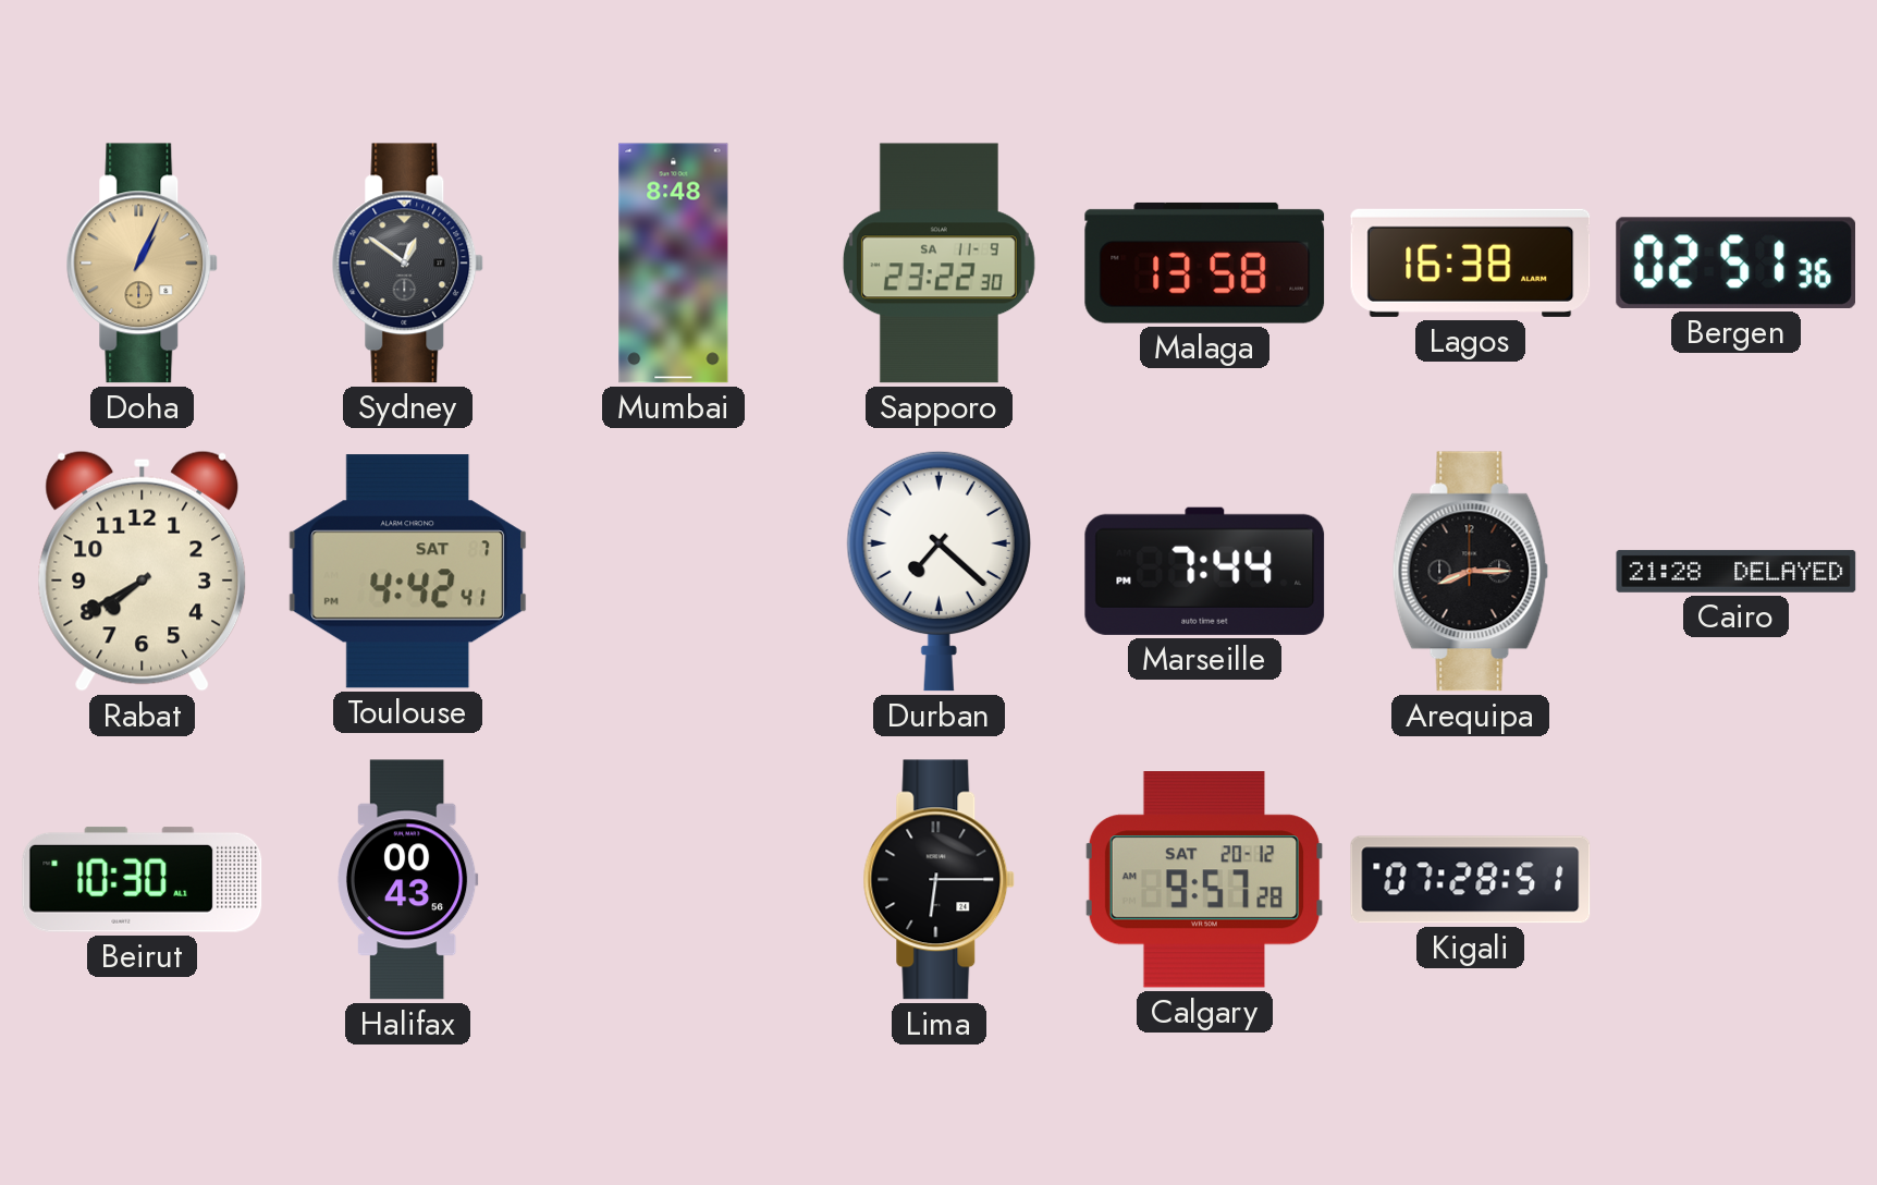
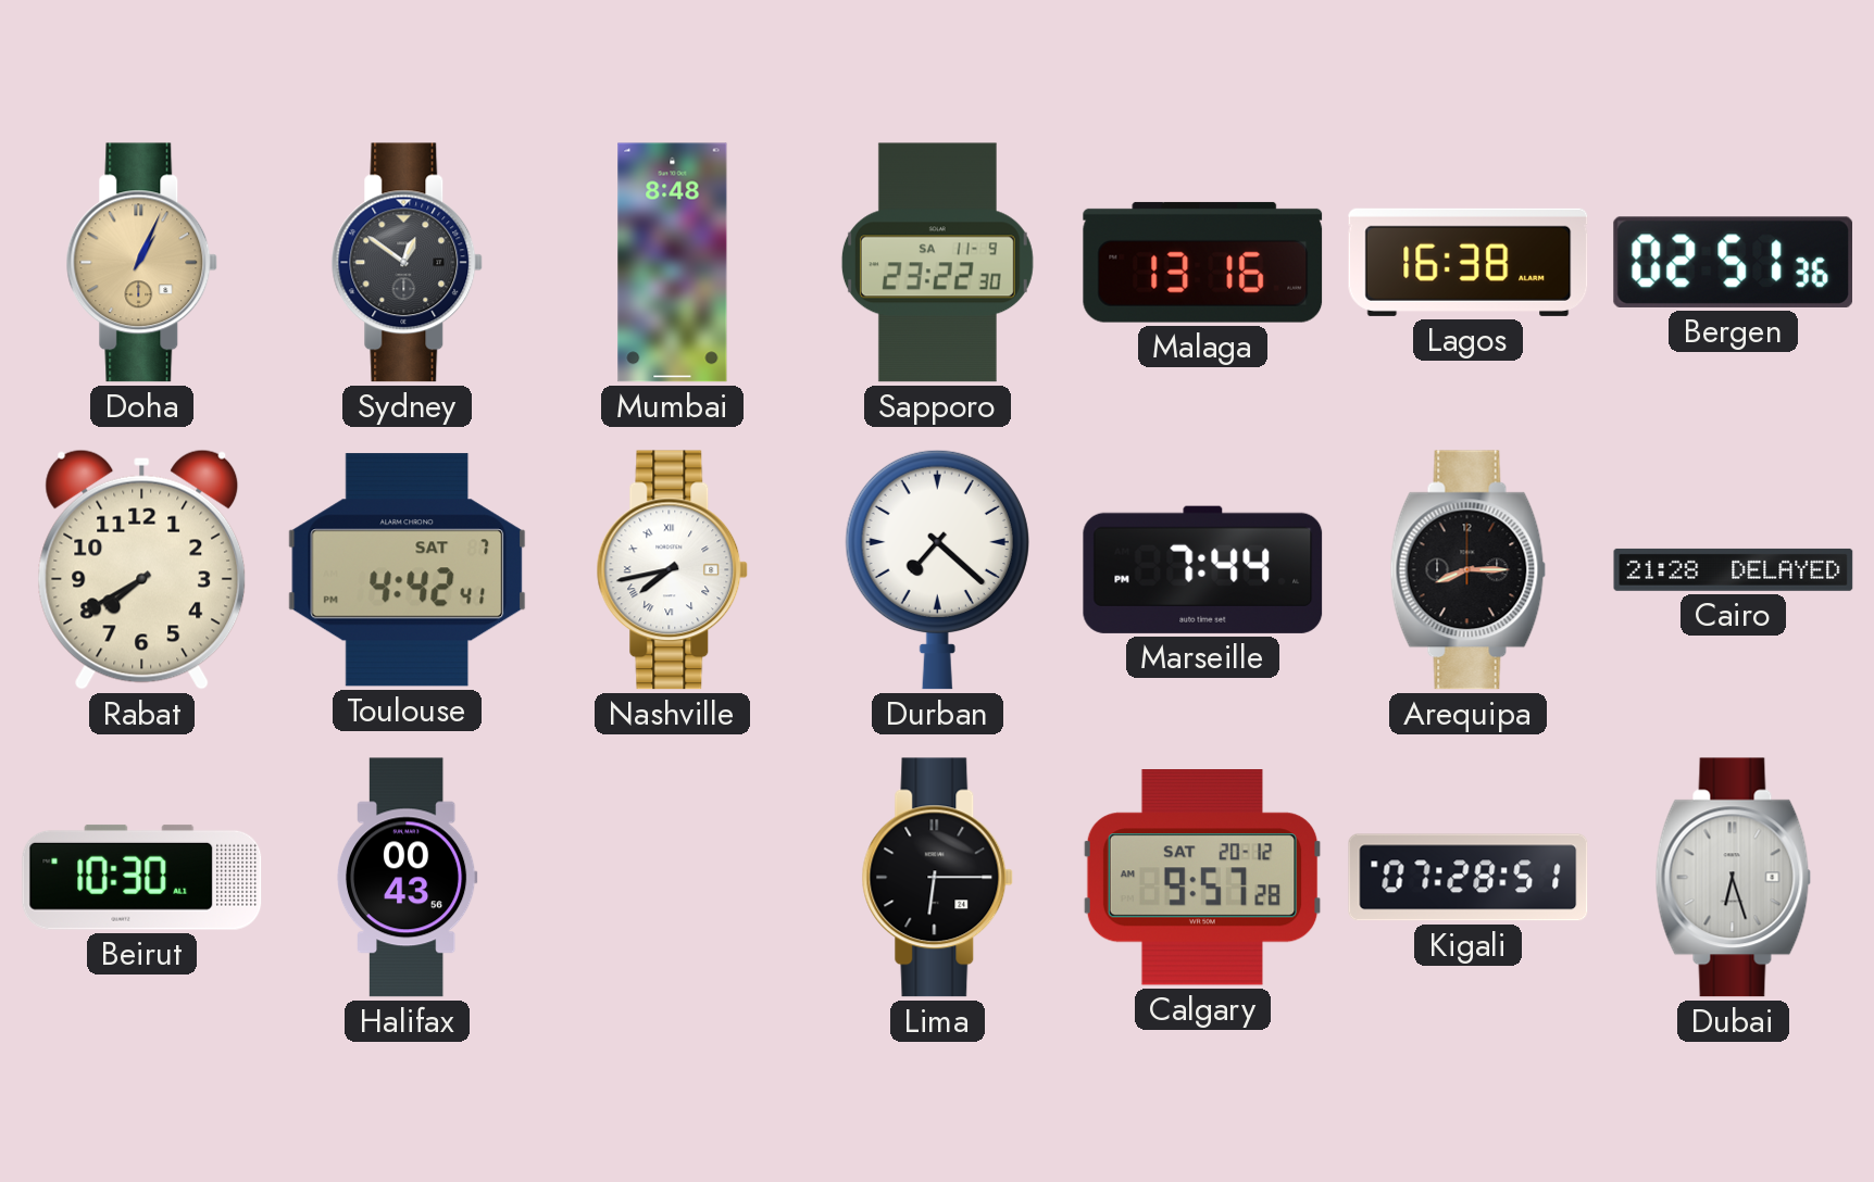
Malaga: 13:58 -> 13:16 (1203, 262)
Nashville: none -> 7:43 (673, 570)
Dubai: none -> 6:27 (1734, 878)
